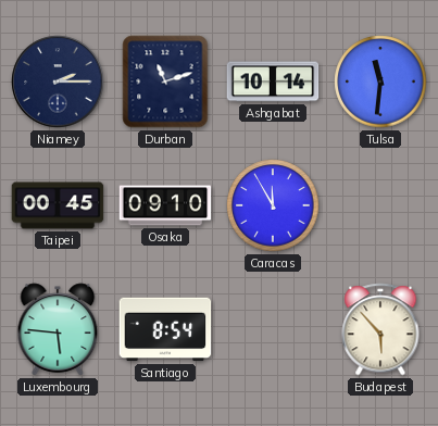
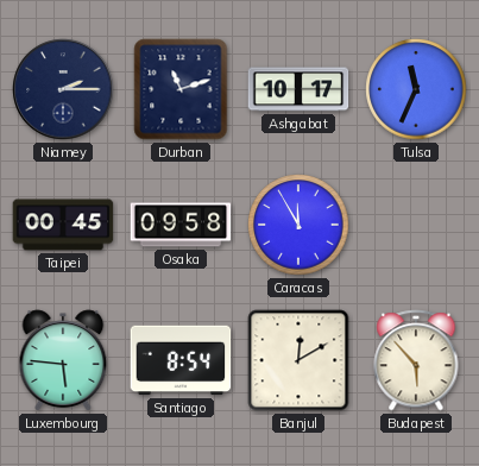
Ashgabat: 10:14 -> 10:17 (298, 89)
Tulsa: 11:31 -> 11:34 (416, 89)
Osaka: 09:10 -> 09:58 (181, 225)
Banjul: none -> 12:10 (298, 360)
